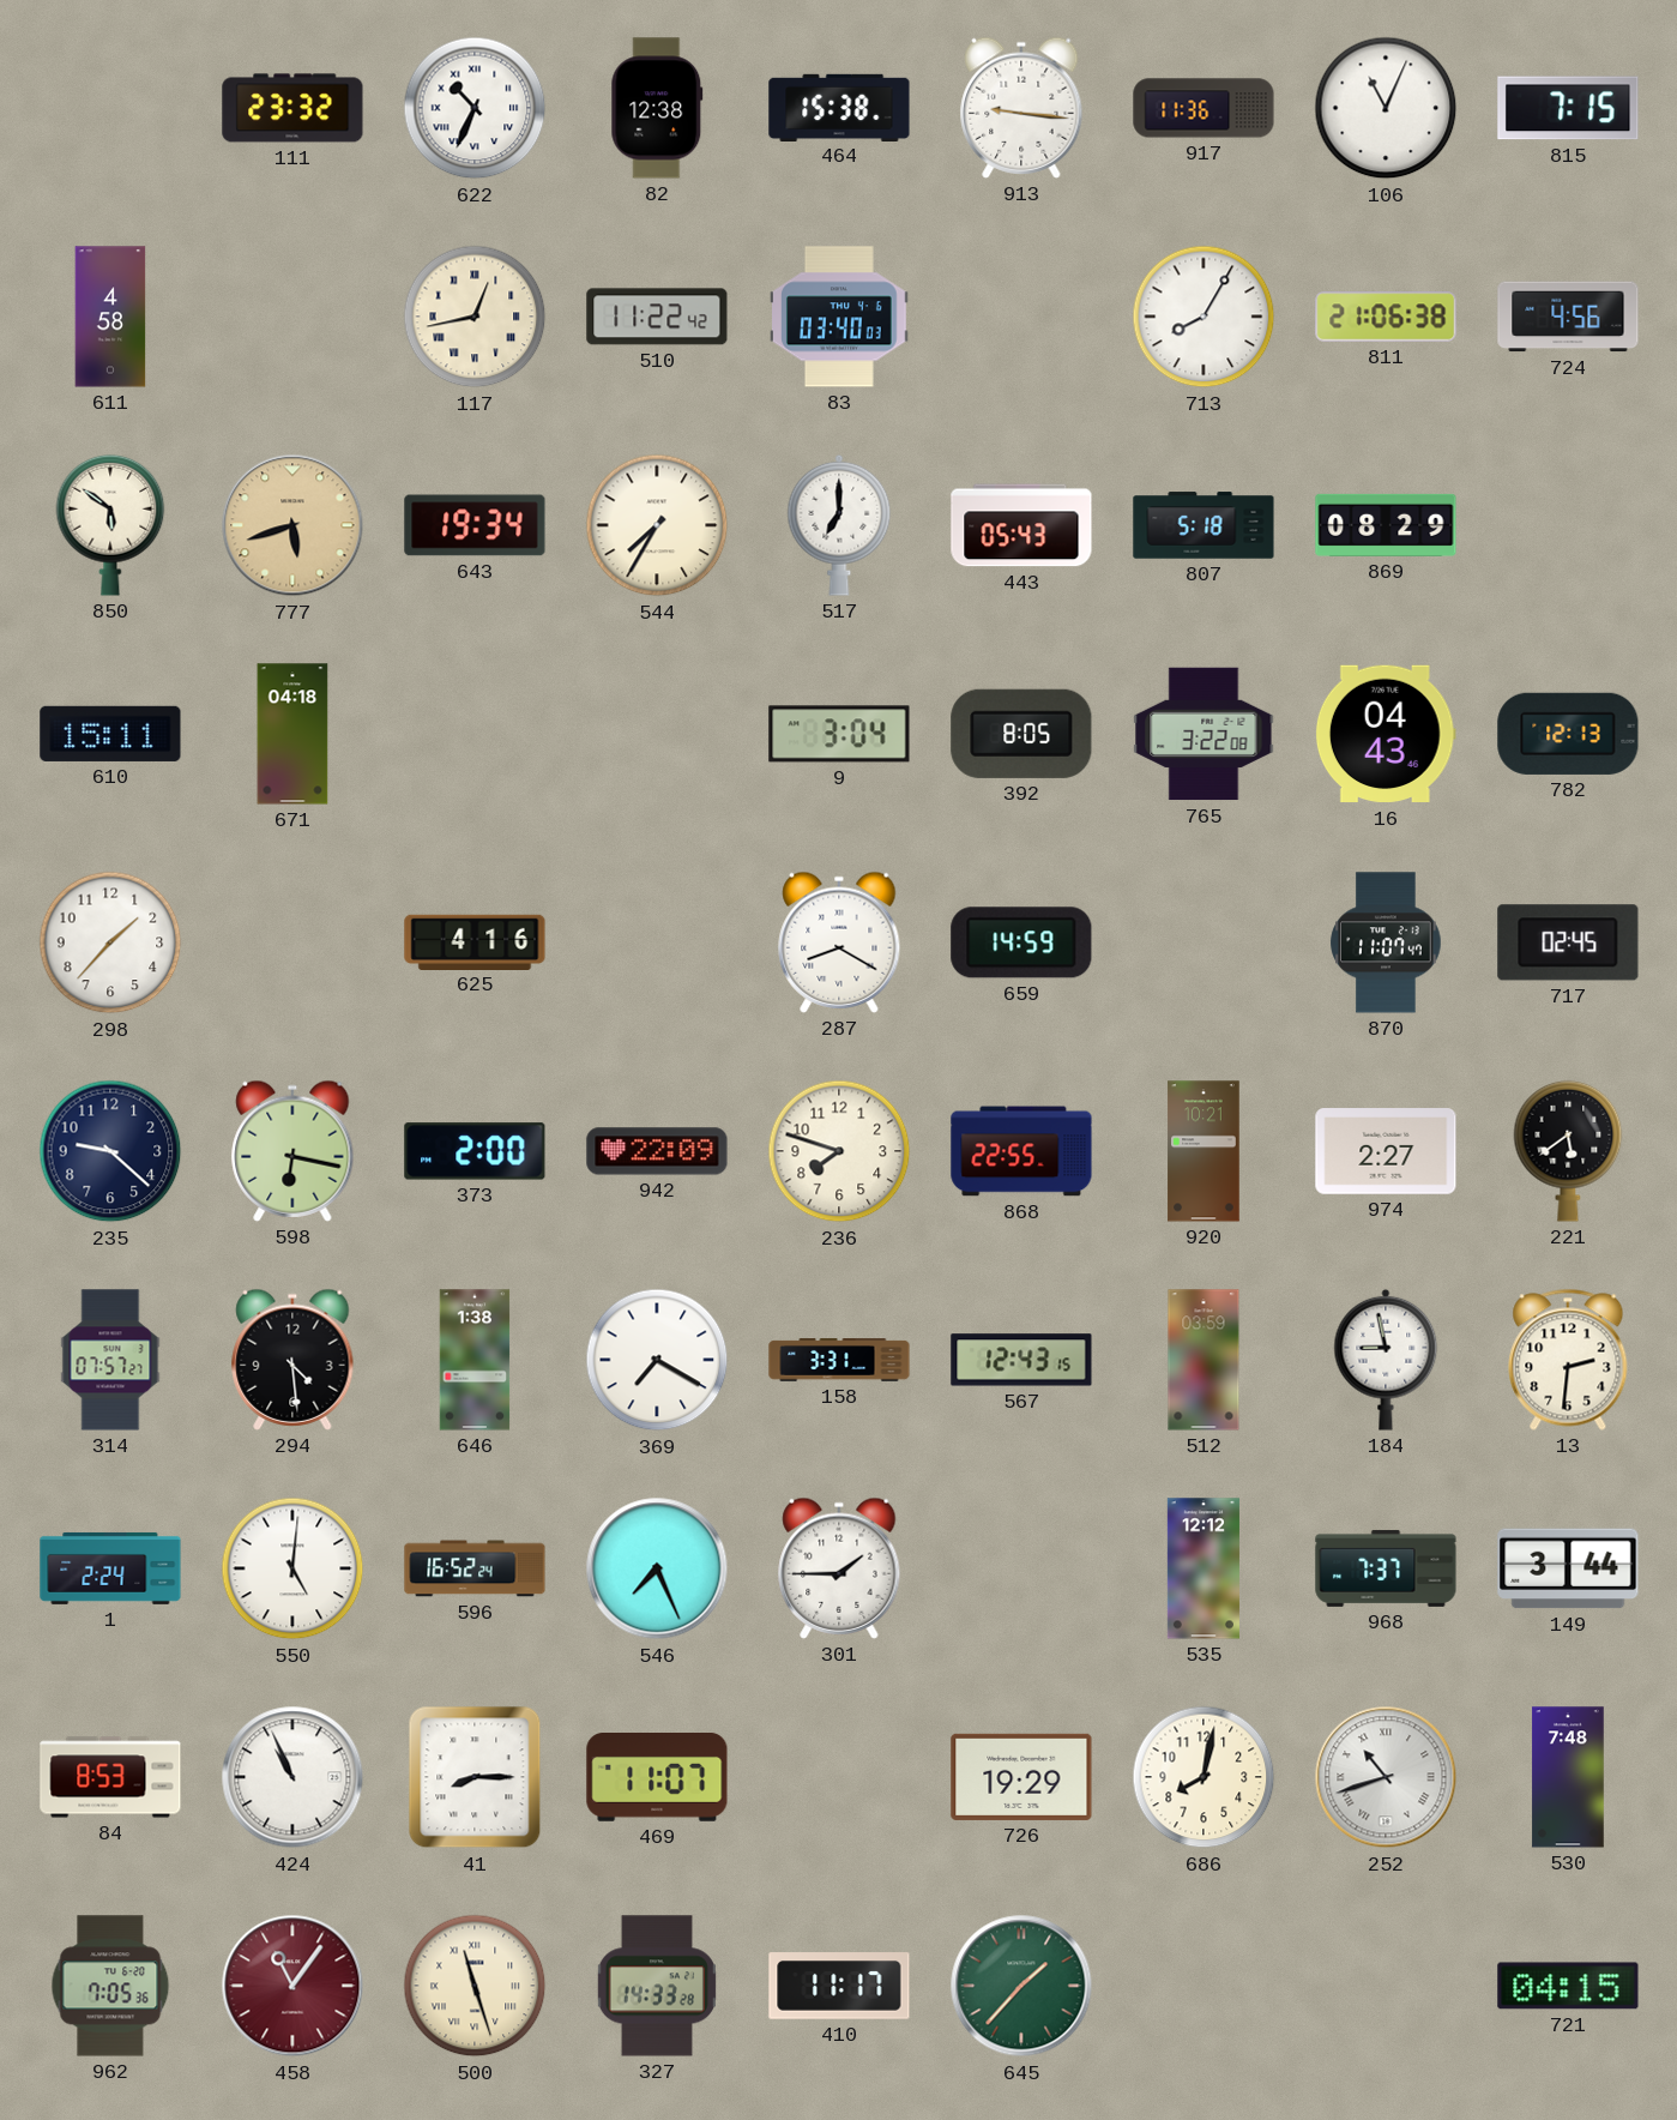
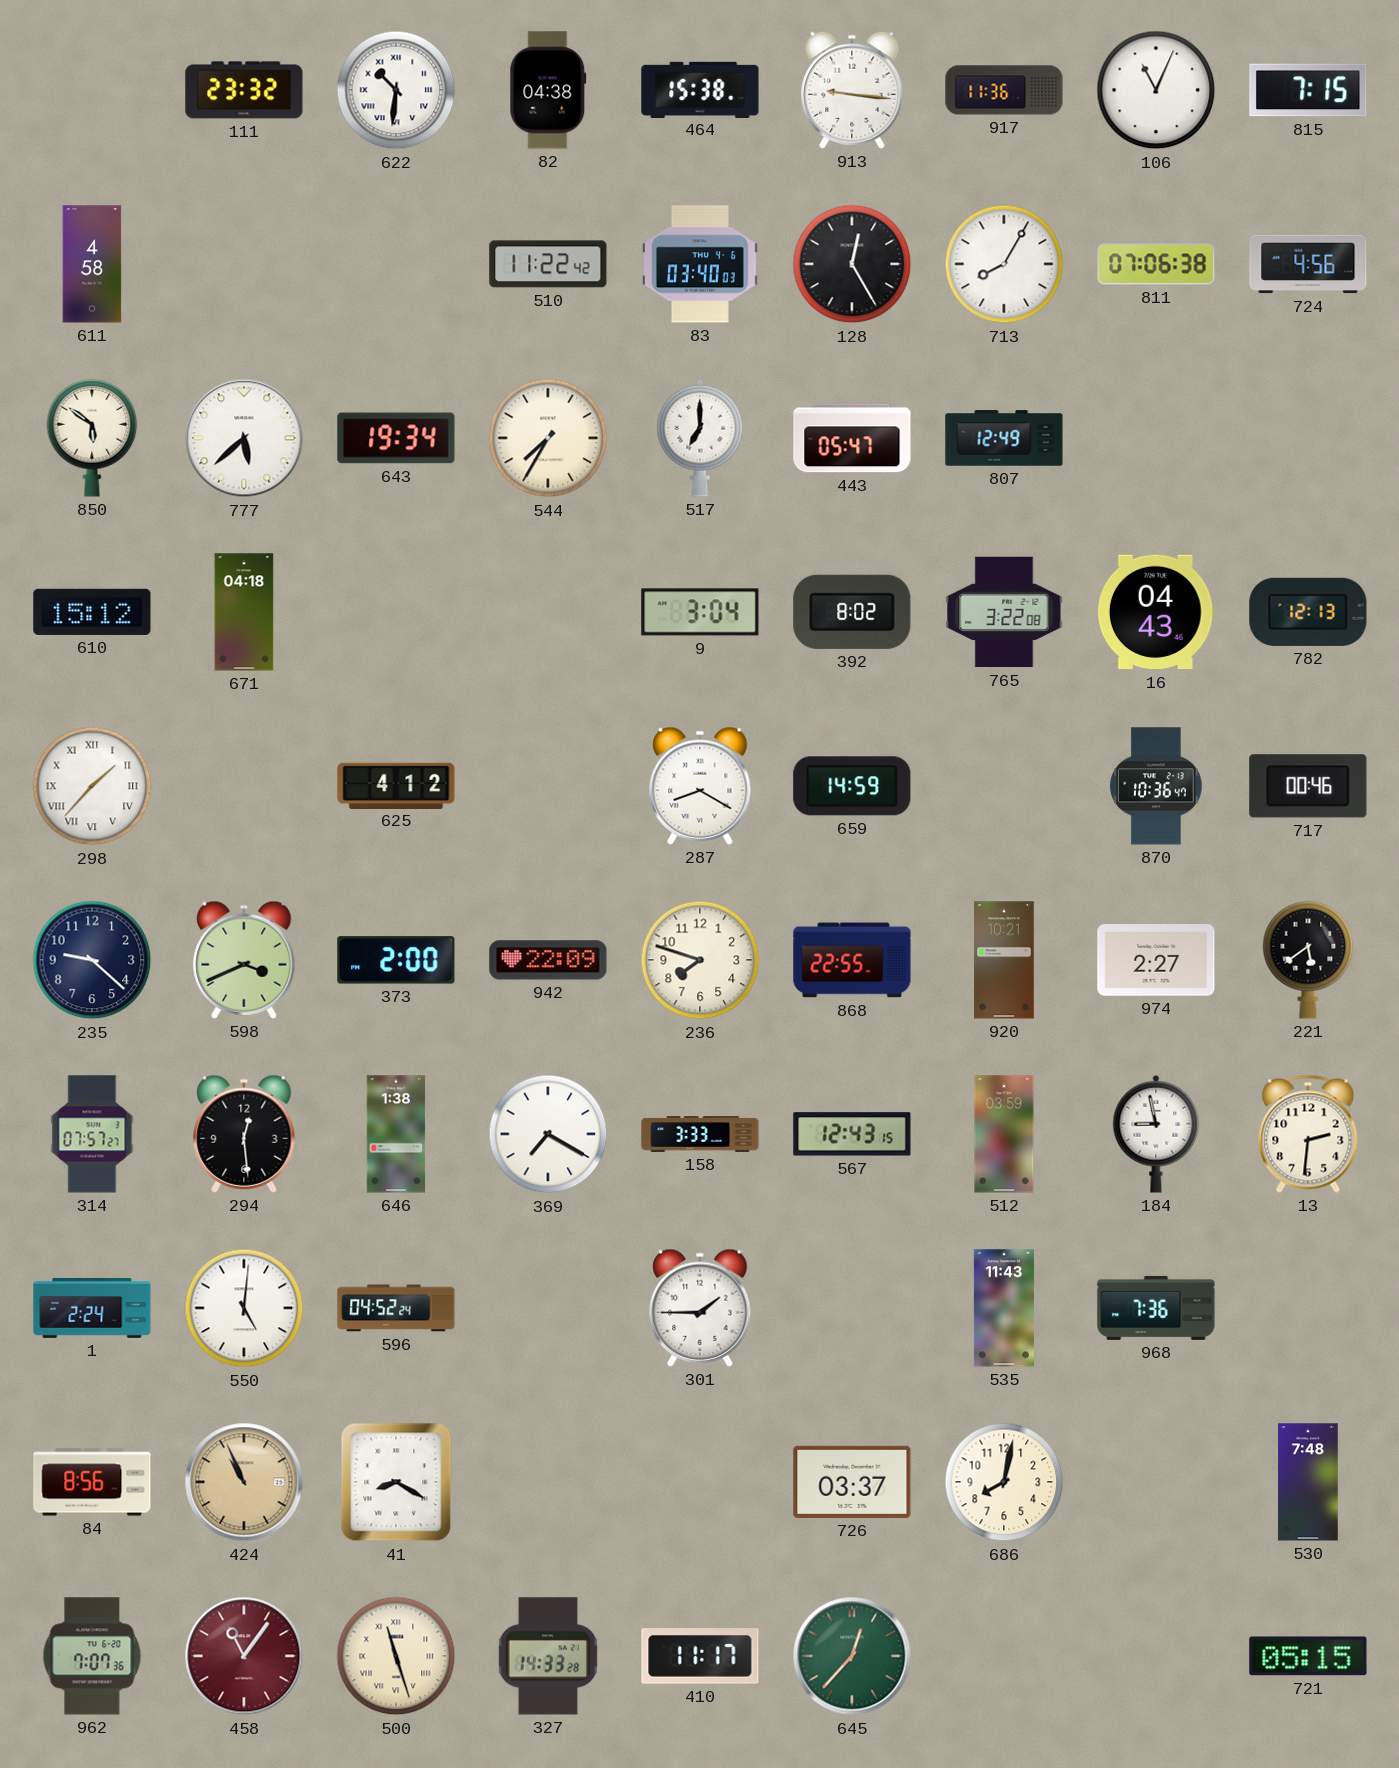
622: 10:34 -> 10:31 (396, 90)
82: 12:38 -> 04:38 (548, 90)
117: 12:43 -> none (475, 317)
128: none -> 12:25 (852, 264)
811: 21:06 -> 07:06 (1156, 264)
777: 5:42 -> 5:38 (244, 438)
777 dial: champagne -> white (244, 438)
443: 05:43 -> 05:47 (852, 438)
807: 5:18 -> 12:49 (1004, 438)
869: 08:29 -> none (1386, 525)
610: 15:11 -> 15:12 (92, 612)
392: 8:05 -> 8:02 (852, 612)
298 numerals: Arabic -> Roman (92, 786)
625: 4:16 -> 4:12 (396, 785)
870: 11:07 -> 10:36 (1156, 786)
717: 02:45 -> 00:46 (1308, 786)
598: 6:17 -> 3:41 (244, 960)
294: 4:29 -> 12:29 (244, 1134)
158: 3:31 -> 3:33 (700, 1134)
596: 16:52 -> 04:52 (396, 1308)
546: 7:26 -> none (657, 1568)
535: 12:12 -> 11:43 (1004, 1308)
968: 7:37 -> 7:36 (1156, 1308)
149: 3:44 -> none (1568, 1568)
84: 8:53 -> 8:56 (92, 1482)
424 dial: white -> champagne (244, 1482)
41: 8:15 -> 8:20 (396, 1482)
469: 11:07 -> none (657, 1777)
726: 19:29 -> 03:37 (852, 1482)
252: 10:42 -> none (1386, 1777)
962: 7:05 -> 7:07 (92, 1656)
645: 1:37 -> 12:37 (852, 1656)
721: 04:15 -> 05:15 (1308, 1656)
